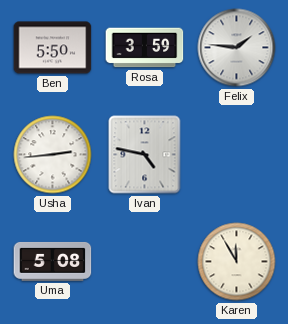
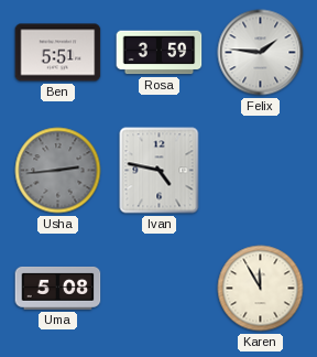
Ben: 5:50 -> 5:51 (58, 53)
Usha dial: white -> grey (58, 171)
